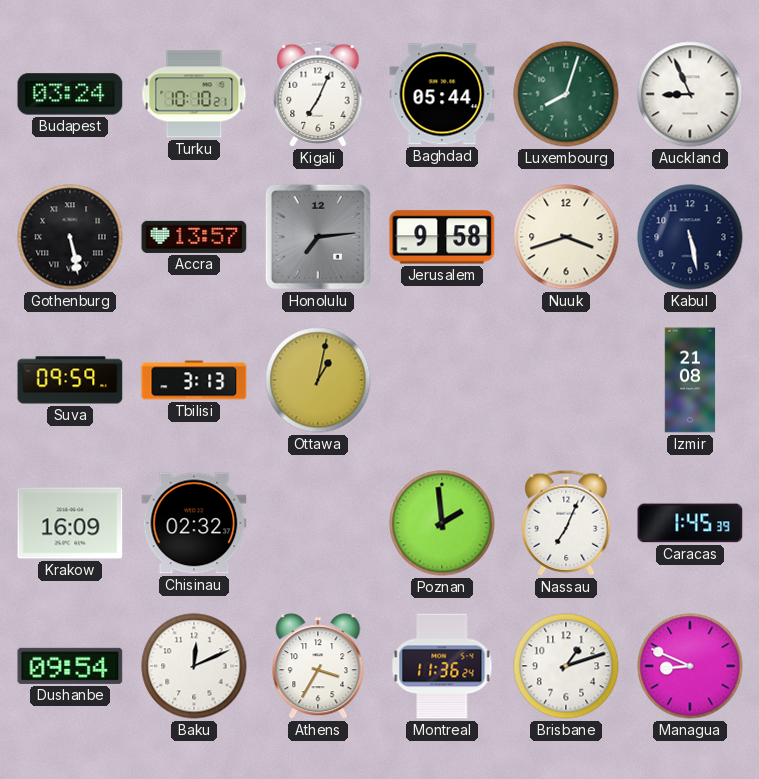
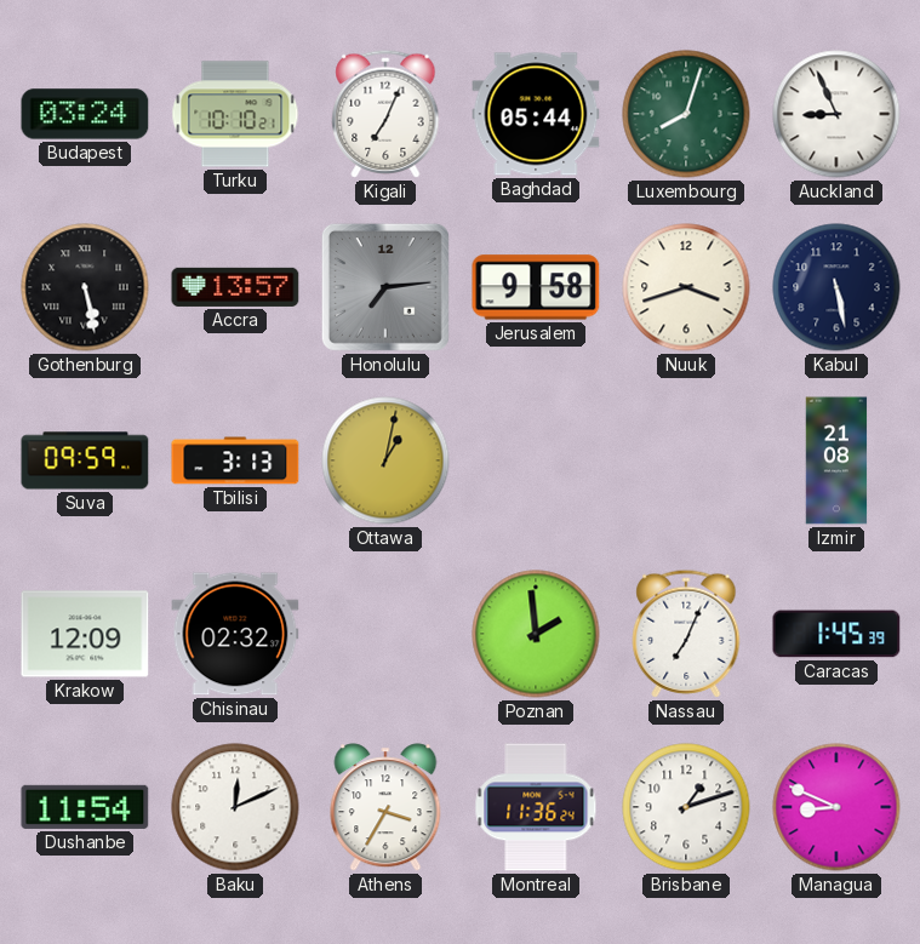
Krakow: 16:09 -> 12:09 (85, 634)
Dushanbe: 09:54 -> 11:54 (85, 807)
